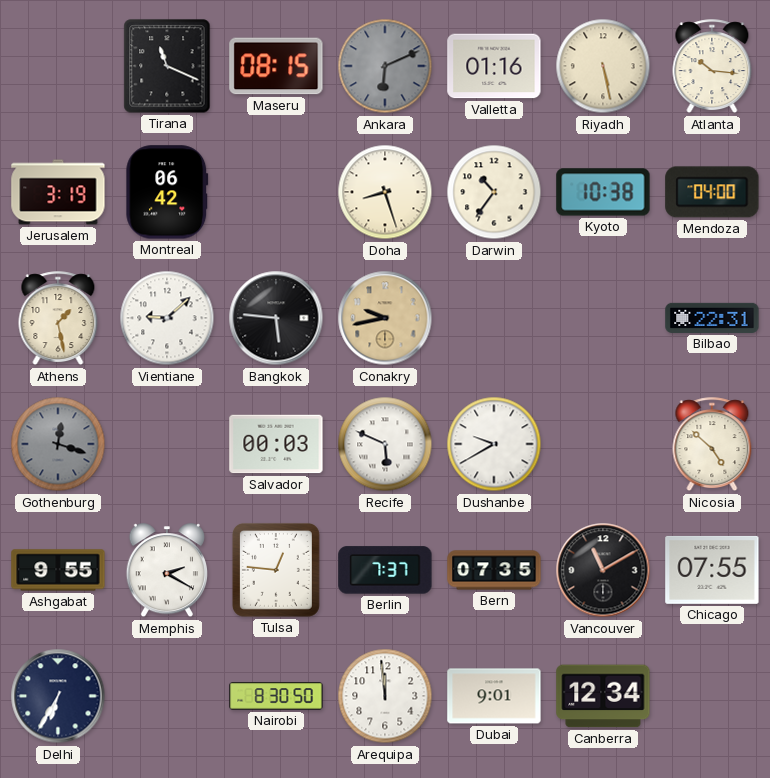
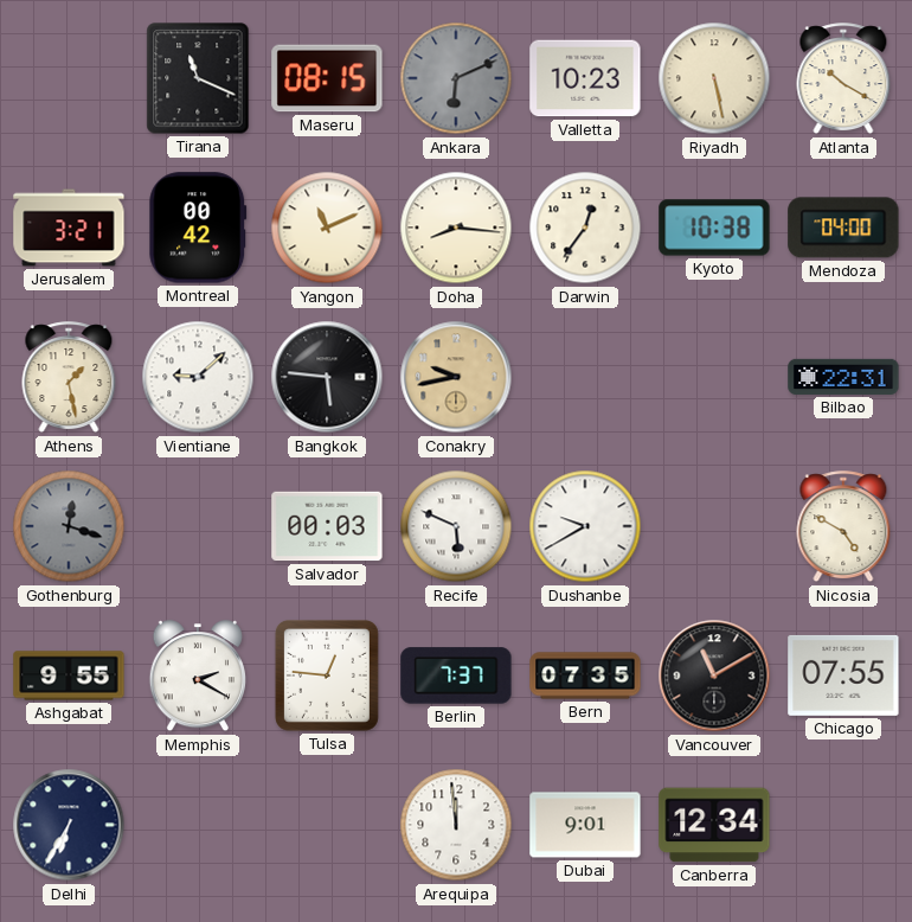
Valletta: 01:16 -> 10:23 (585, 78)
Atlanta: 10:16 -> 10:20 (843, 79)
Jerusalem: 3:19 -> 3:21 (69, 228)
Montreal: 06:42 -> 00:42 (198, 228)
Yangon: none -> 11:11 (327, 228)
Doha: 8:27 -> 8:16 (456, 228)
Darwin: 10:36 -> 12:36 (585, 228)
Nicosia: 4:52 -> 4:50 (843, 527)
Nairobi: 8:30 -> none (276, 696)
